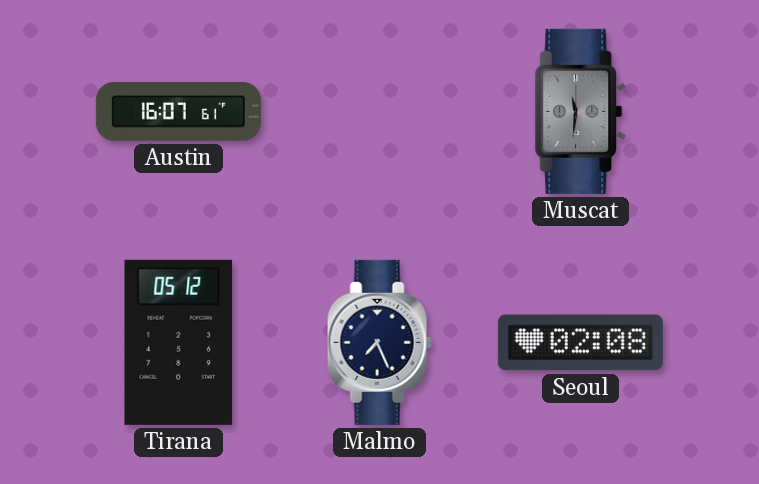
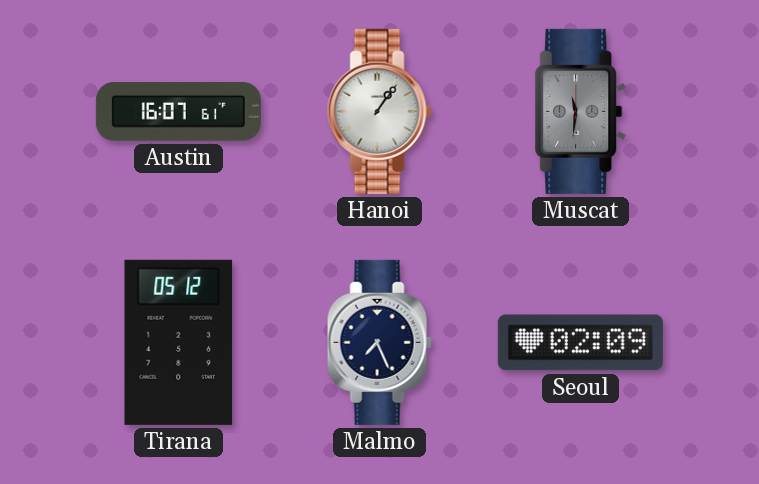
Hanoi: none -> 1:06 (379, 111)
Seoul: 02:08 -> 02:09 (580, 343)
